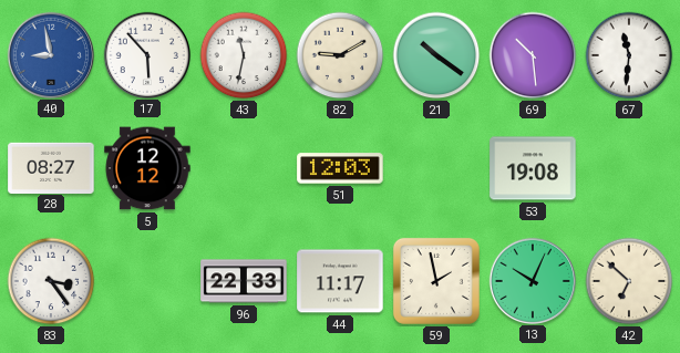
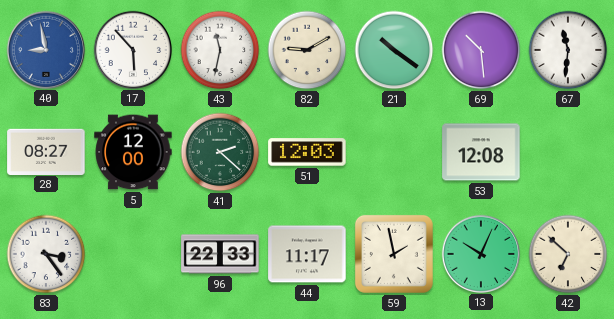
5: 12:12 -> 12:00 (133, 152)
41: none -> 2:22 (220, 152)
53: 19:08 -> 12:08 (481, 152)
